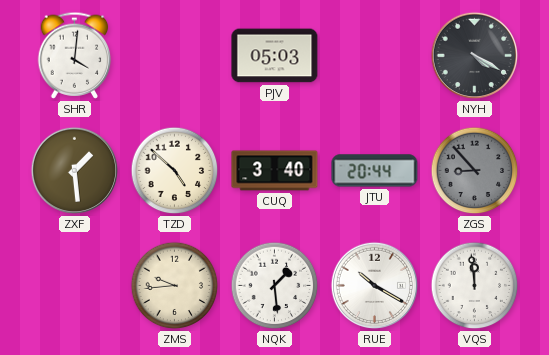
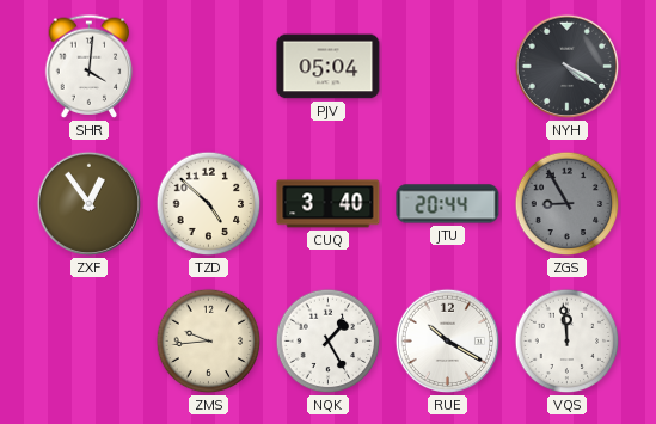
PJV: 05:03 -> 05:04 (329, 67)
ZXF: 1:29 -> 12:54 (90, 204)
ZGS: 8:53 -> 8:55 (568, 204)
NQK: 1:29 -> 1:25 (329, 342)
